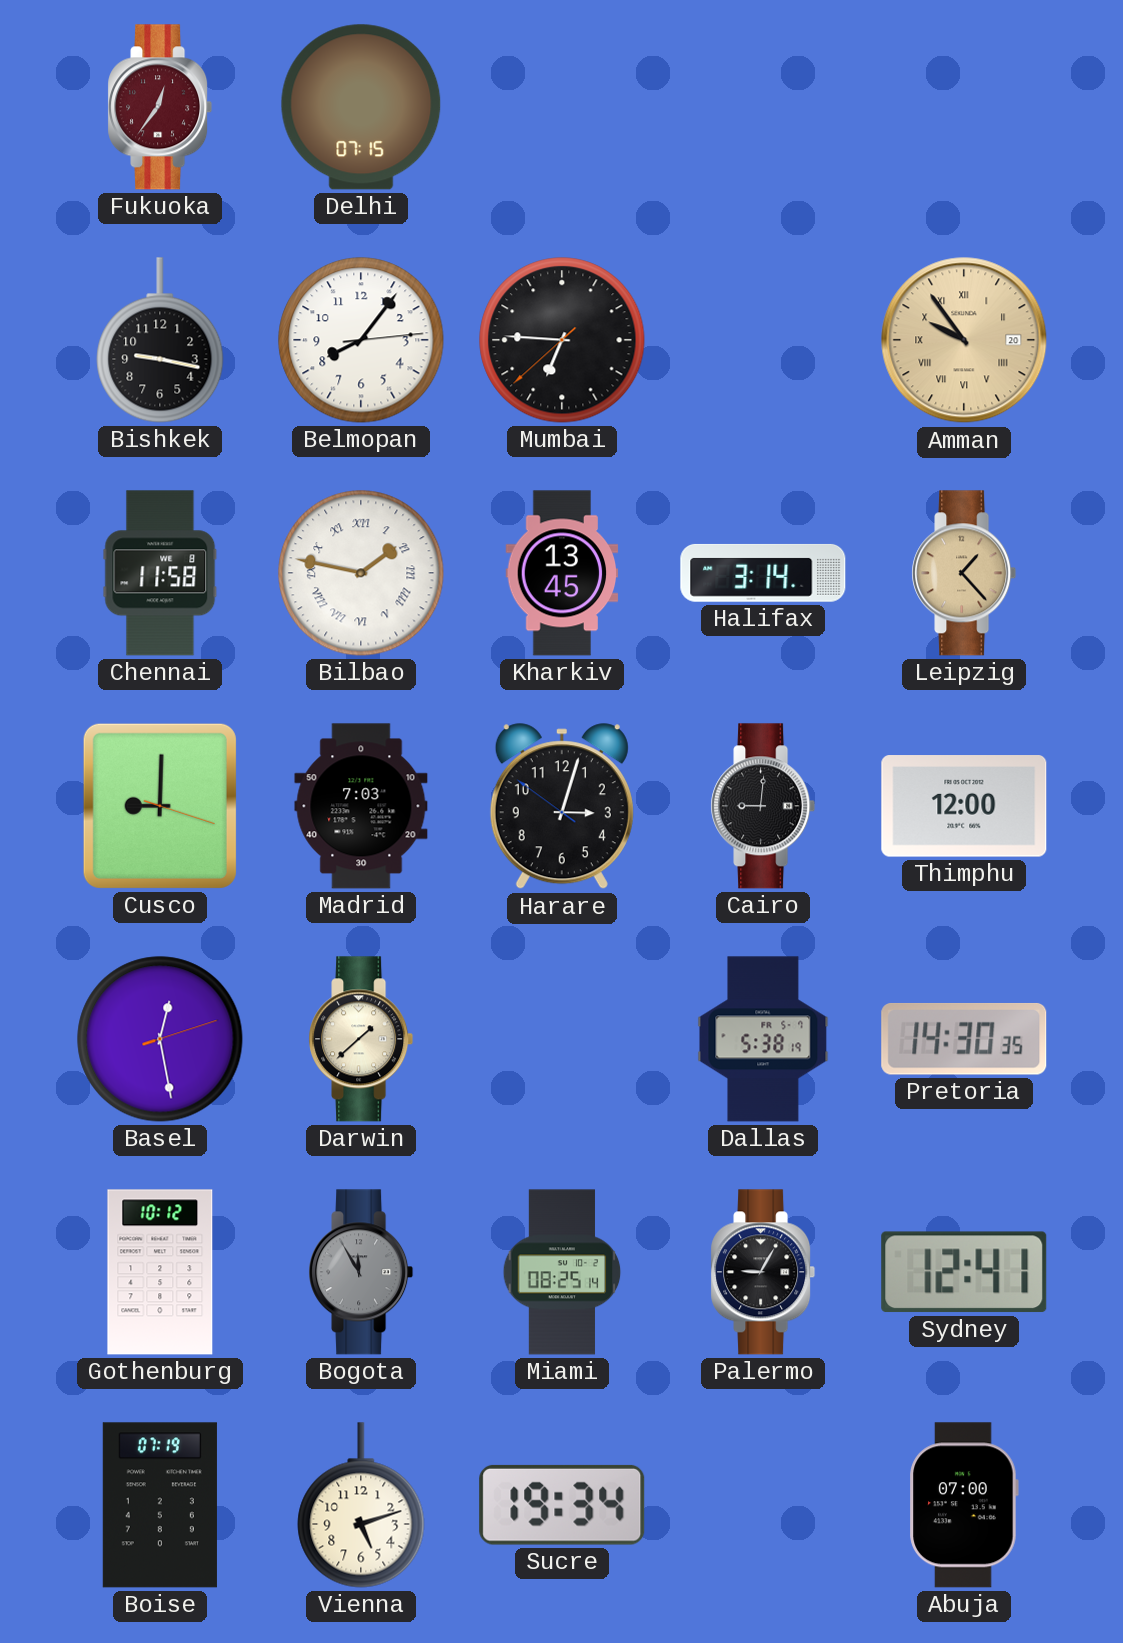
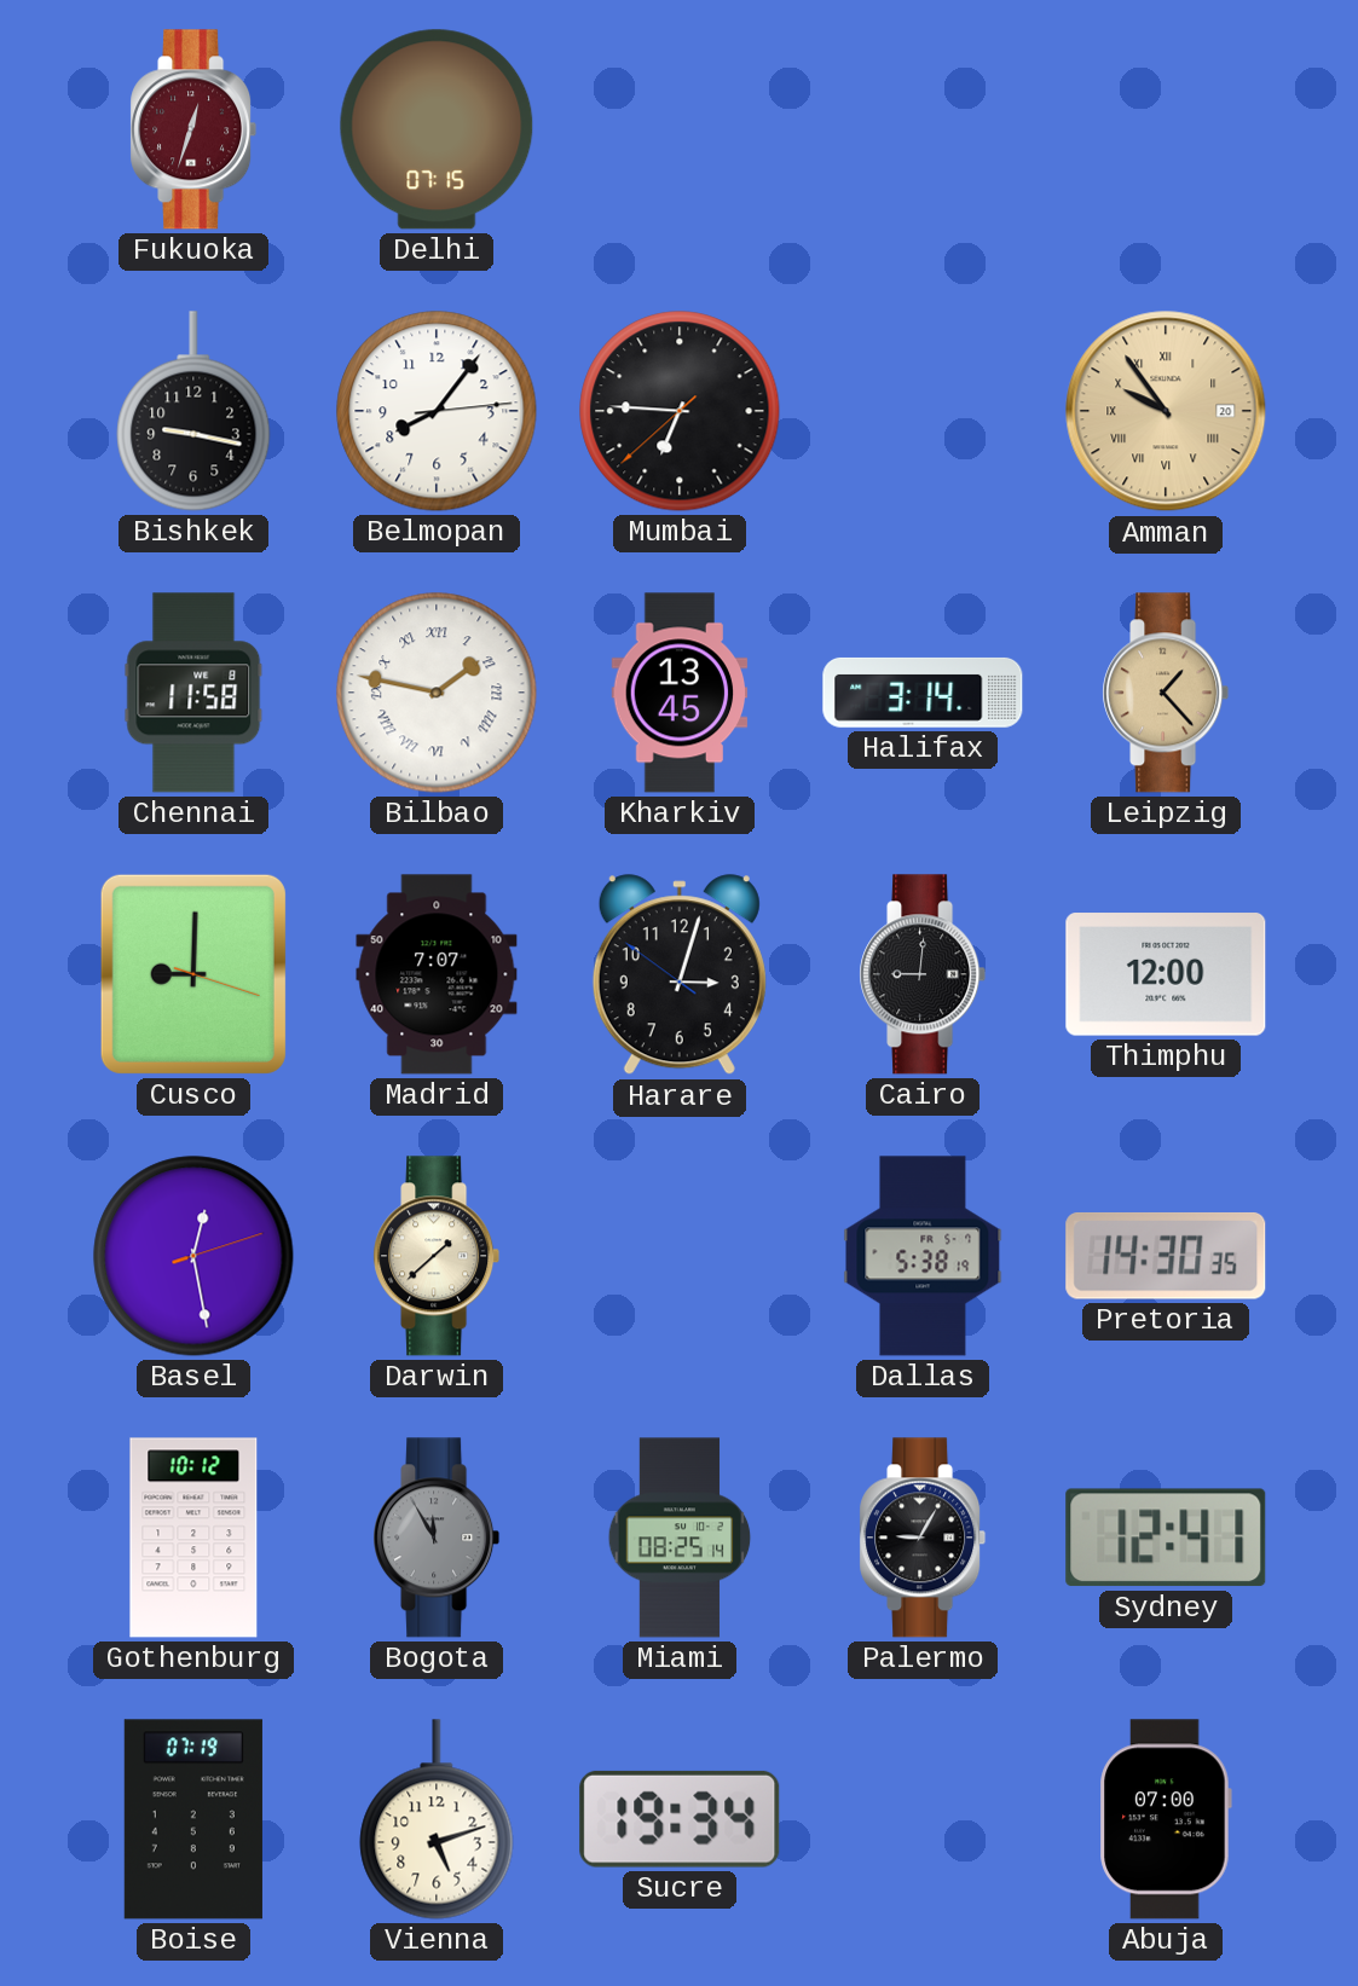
Fukuoka: 12:36 -> 12:33 (193, 129)
Madrid: 7:03 -> 7:07 (437, 974)
